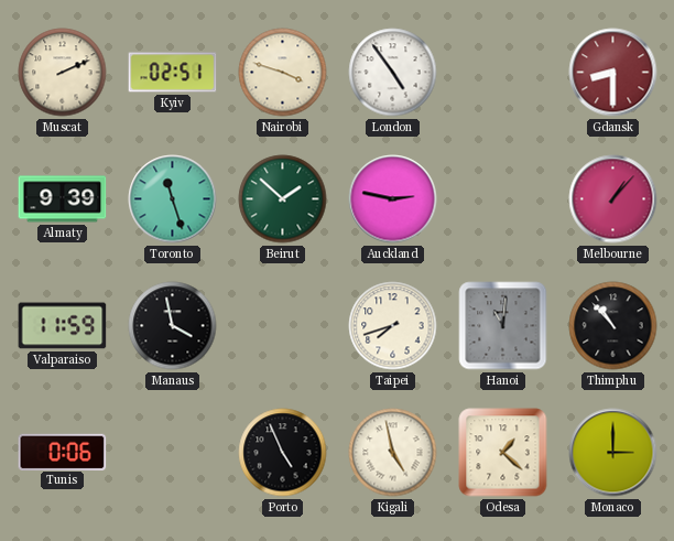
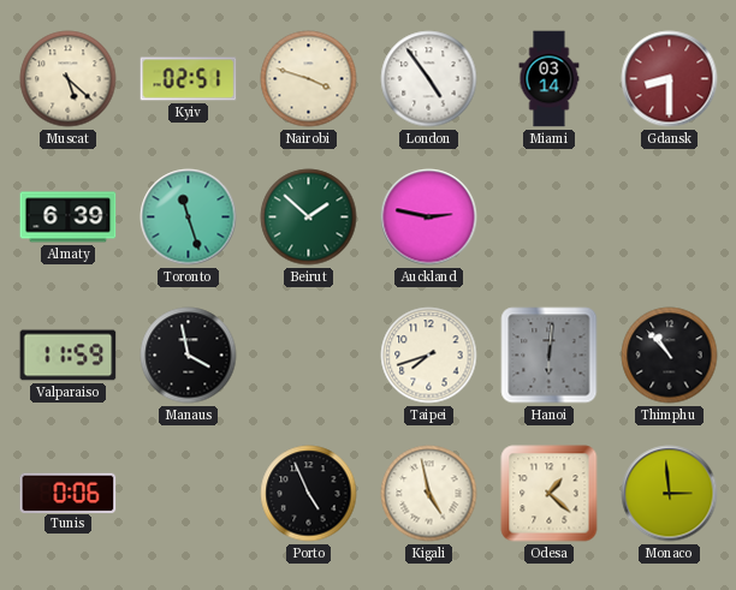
Muscat: 2:11 -> 5:22 (69, 79)
Miami: none -> 03:14 (550, 79)
Almaty: 9:39 -> 6:39 (69, 217)
Melbourne: 1:07 -> none (613, 199)
Hanoi: 11:01 -> 6:01 (550, 356)
Monaco: 3:00 -> 2:59 (670, 494)
